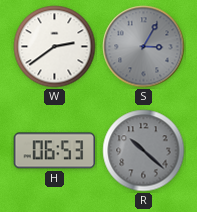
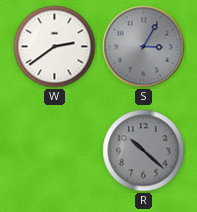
H: 06:53 -> none (55, 151)
